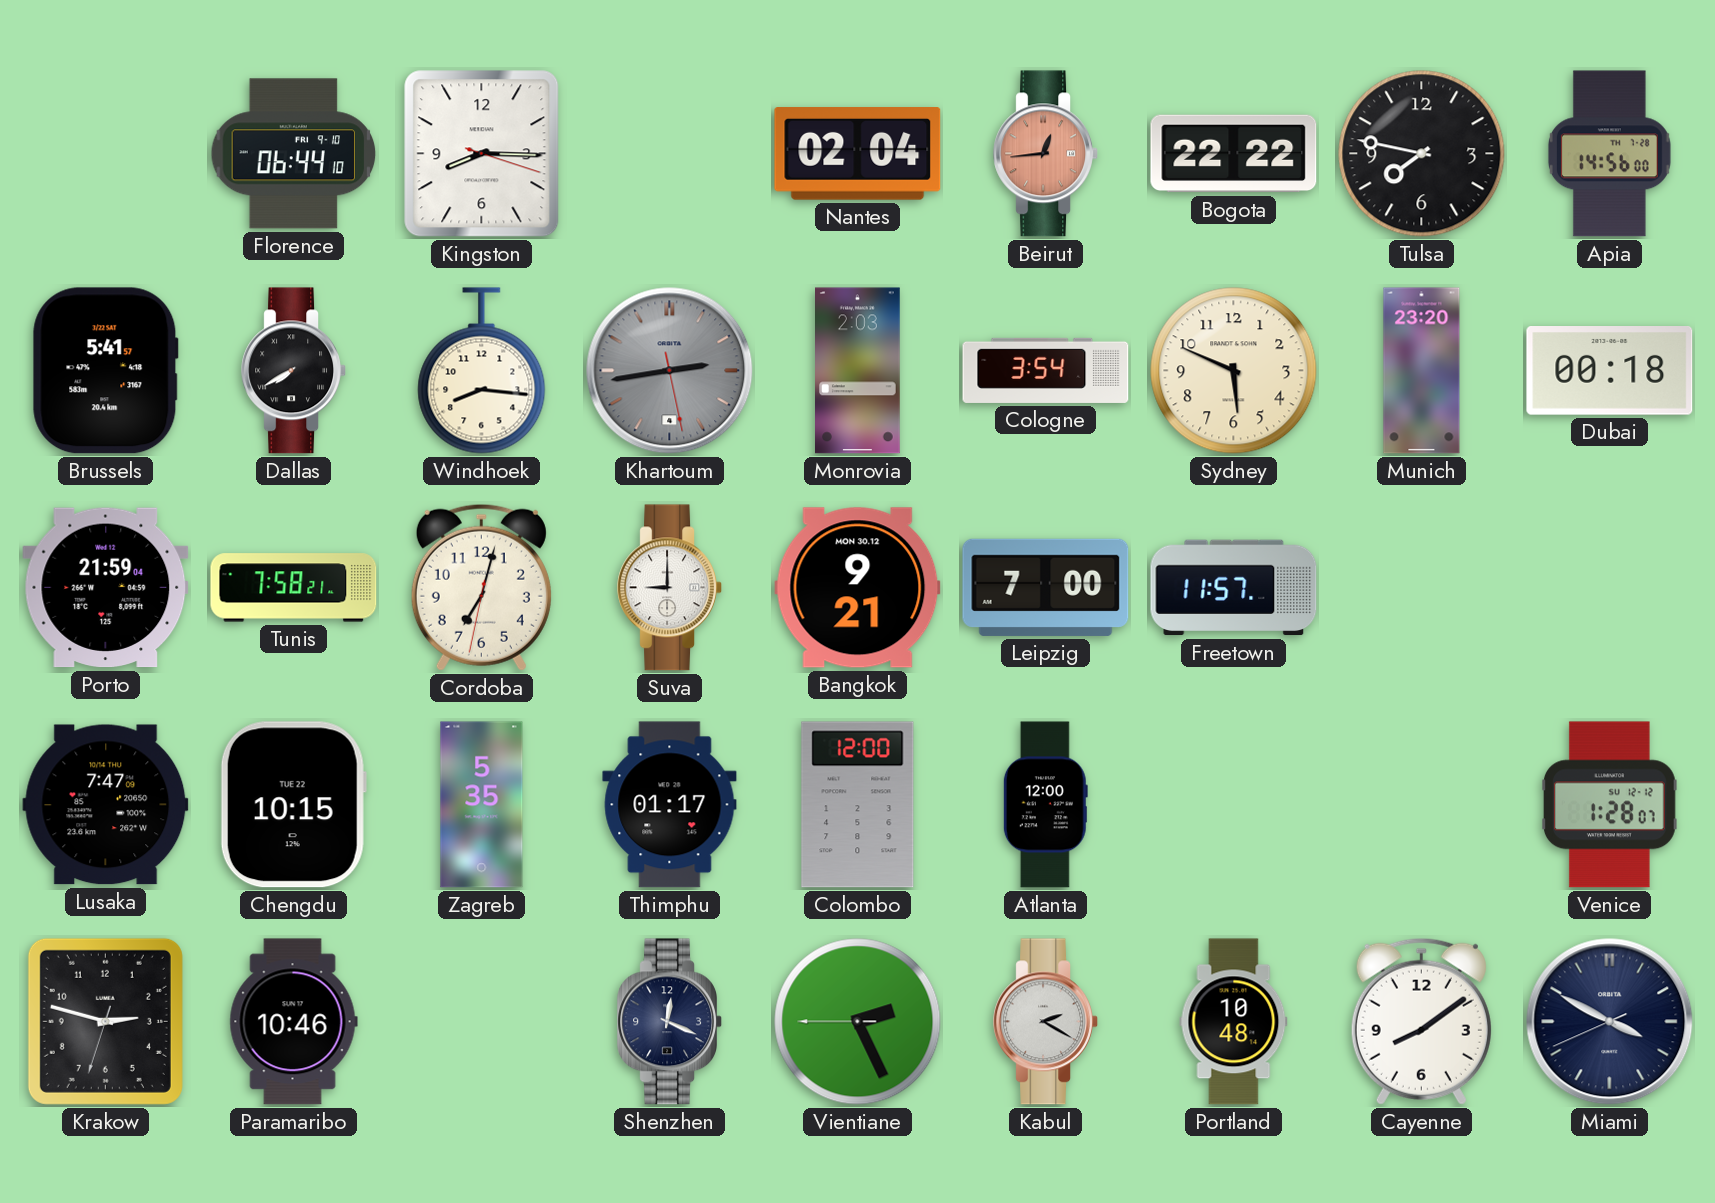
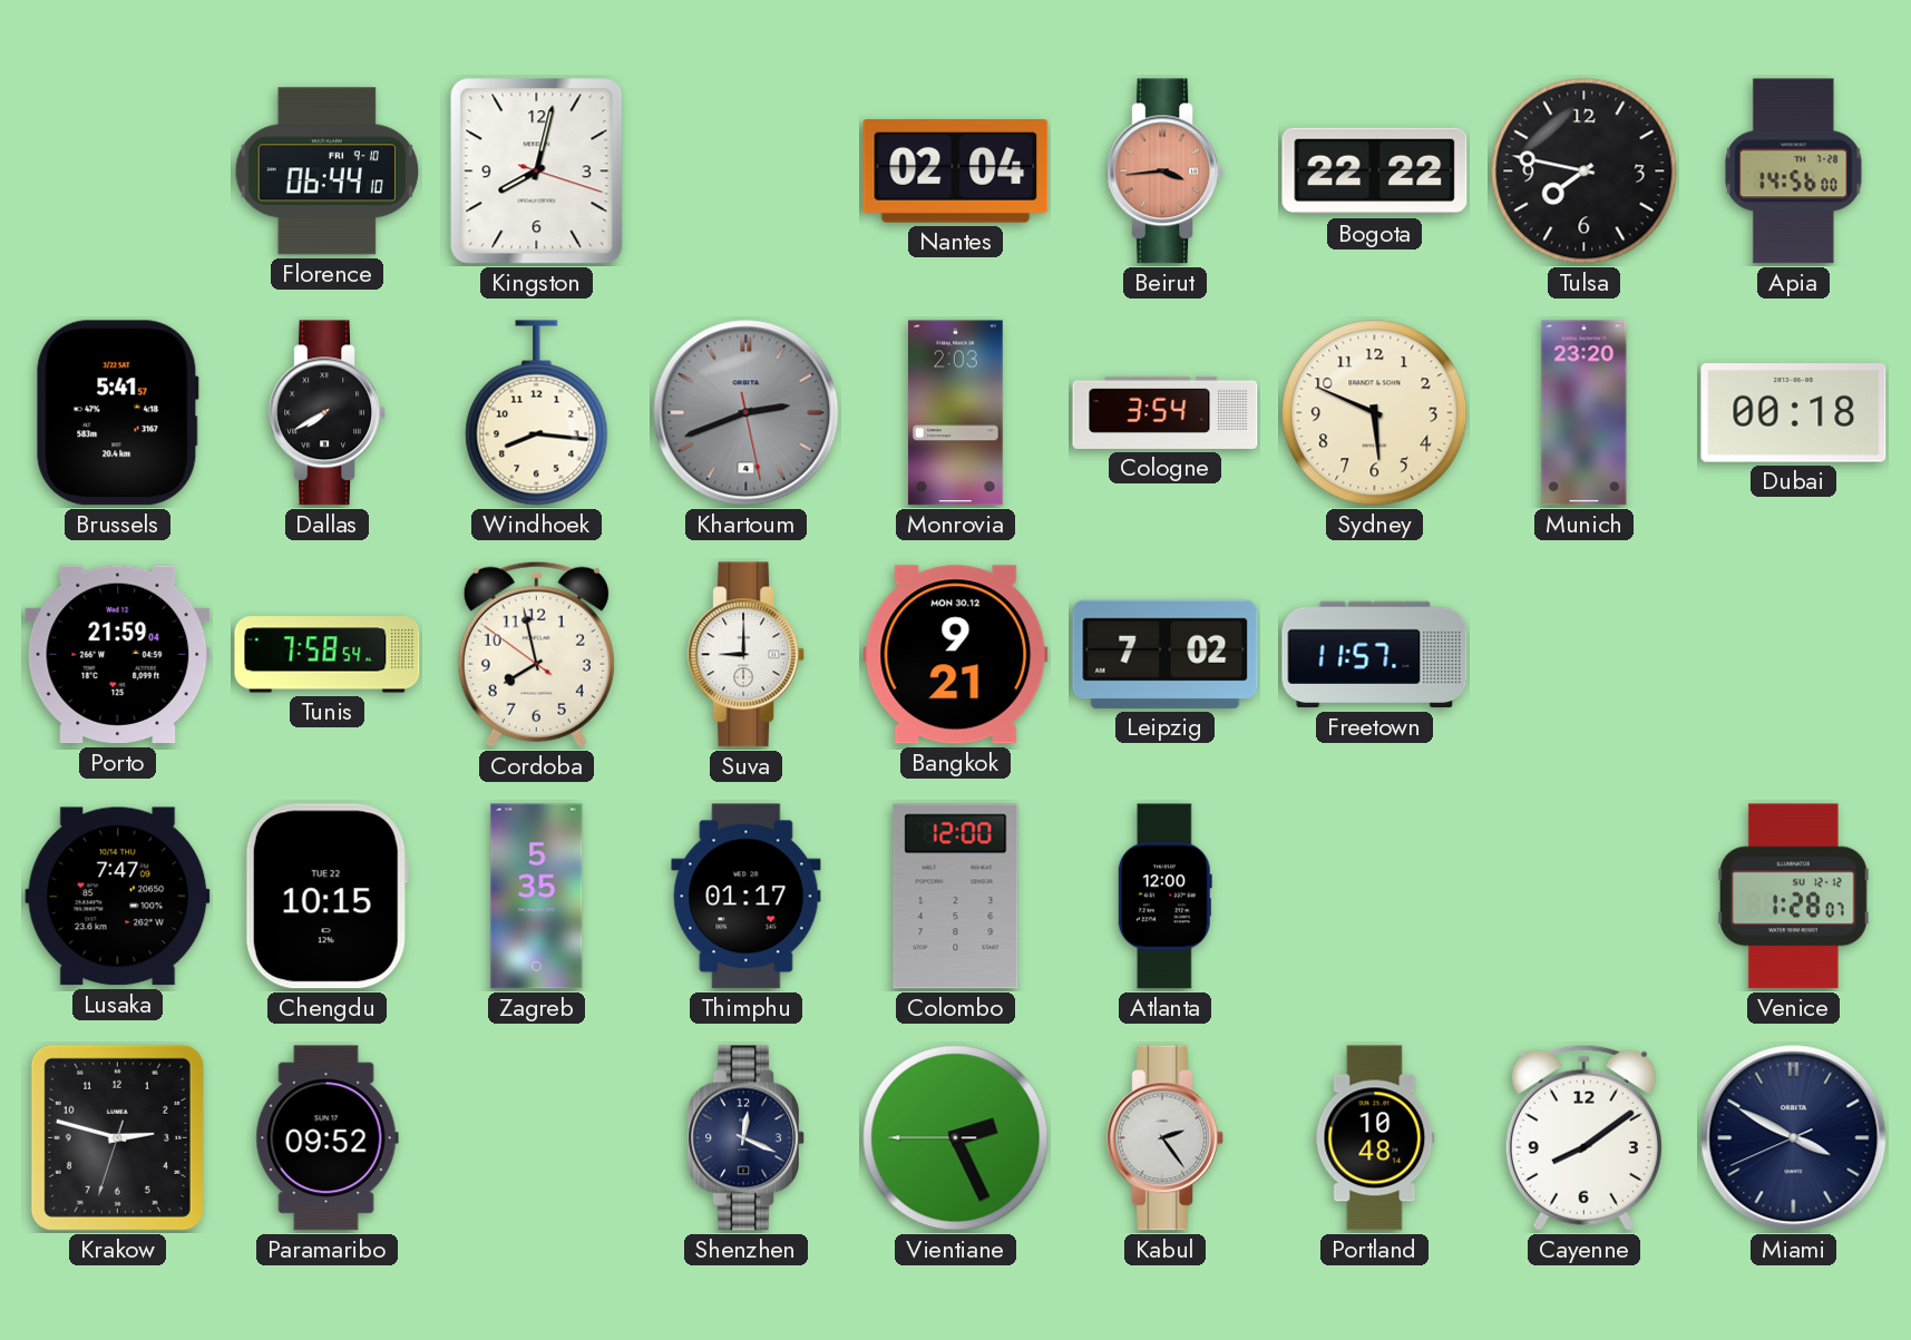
Kingston: 8:15 -> 8:02 (537, 172)
Beirut: 12:44 -> 3:44 (1164, 172)
Khartoum: 2:43 -> 2:41 (747, 413)
Tunis: 7:58:21 -> 7:58:54 (328, 655)
Cordoba: 7:02 -> 7:57 (536, 654)
Leipzig: 7:00 -> 7:02 (1166, 654)
Paramaribo: 10:46 -> 09:52 (326, 1138)
Kabul: 2:20 -> 2:24 (1164, 1138)
